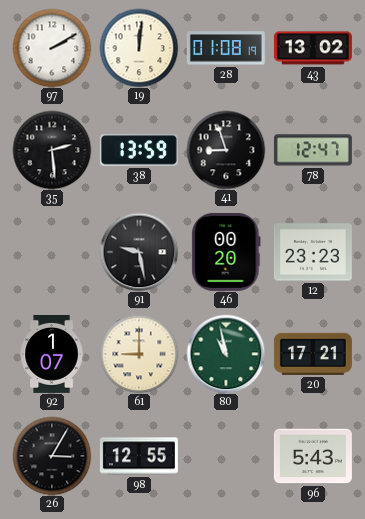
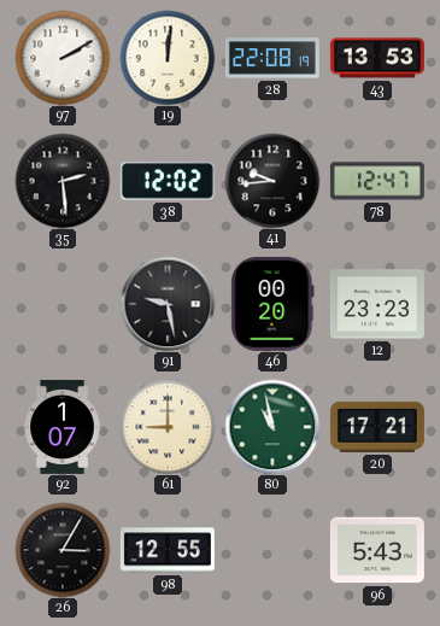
28: 01:08 -> 22:08 (272, 58)
43: 13:02 -> 13:53 (377, 58)
38: 13:59 -> 12:02 (168, 181)
41: 8:57 -> 9:44 (272, 181)
